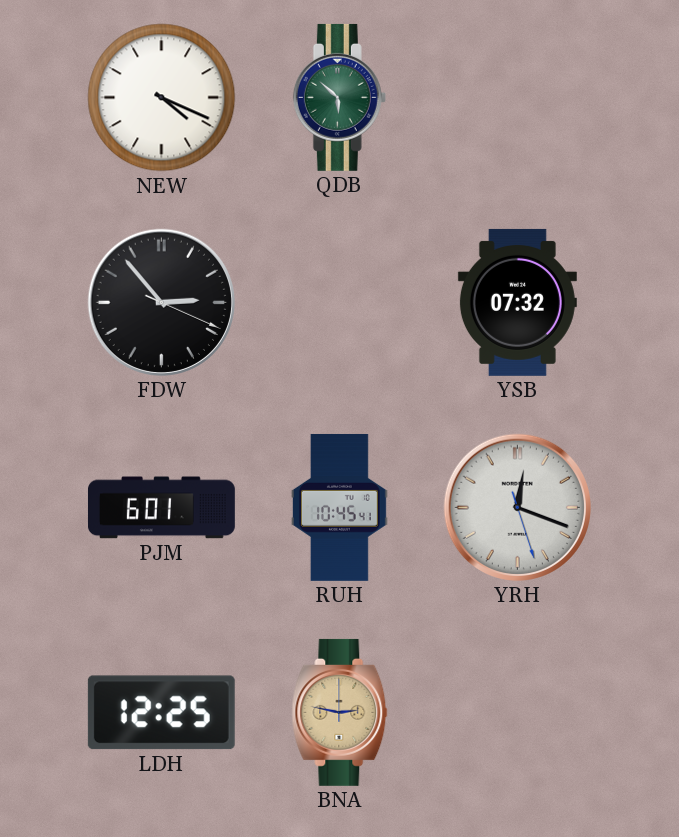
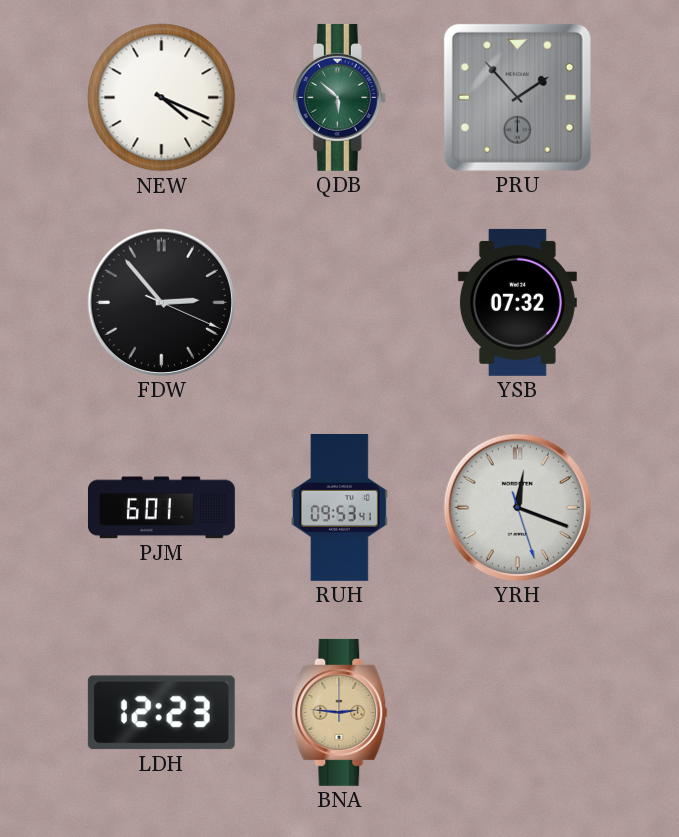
PRU: none -> 1:53 (517, 97)
RUH: 10:45 -> 09:53 (339, 507)
LDH: 12:25 -> 12:23 (161, 713)
BNA: 2:47 -> 2:46 (340, 712)
